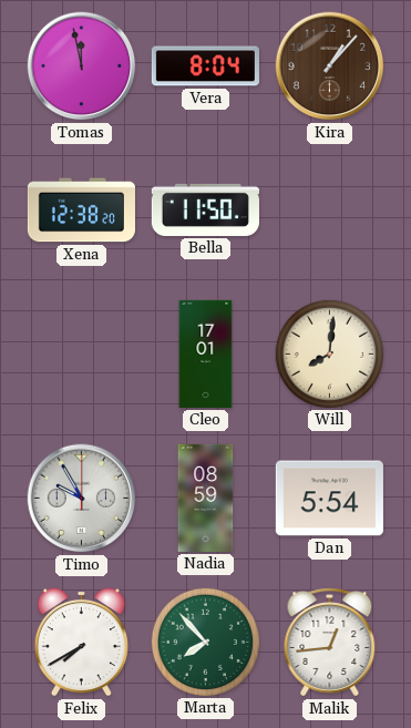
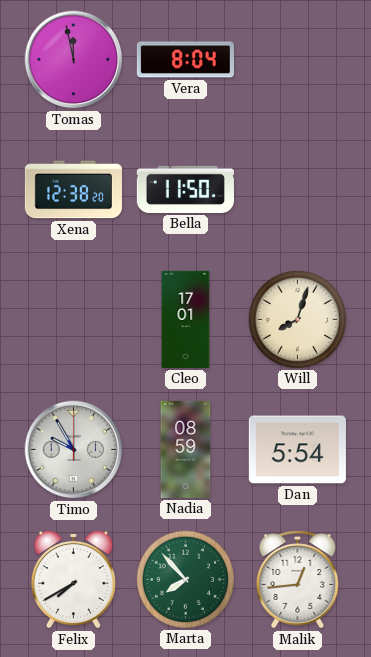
Kira: 1:07 -> none (330, 66)
Will: 8:01 -> 8:03 (297, 319)
